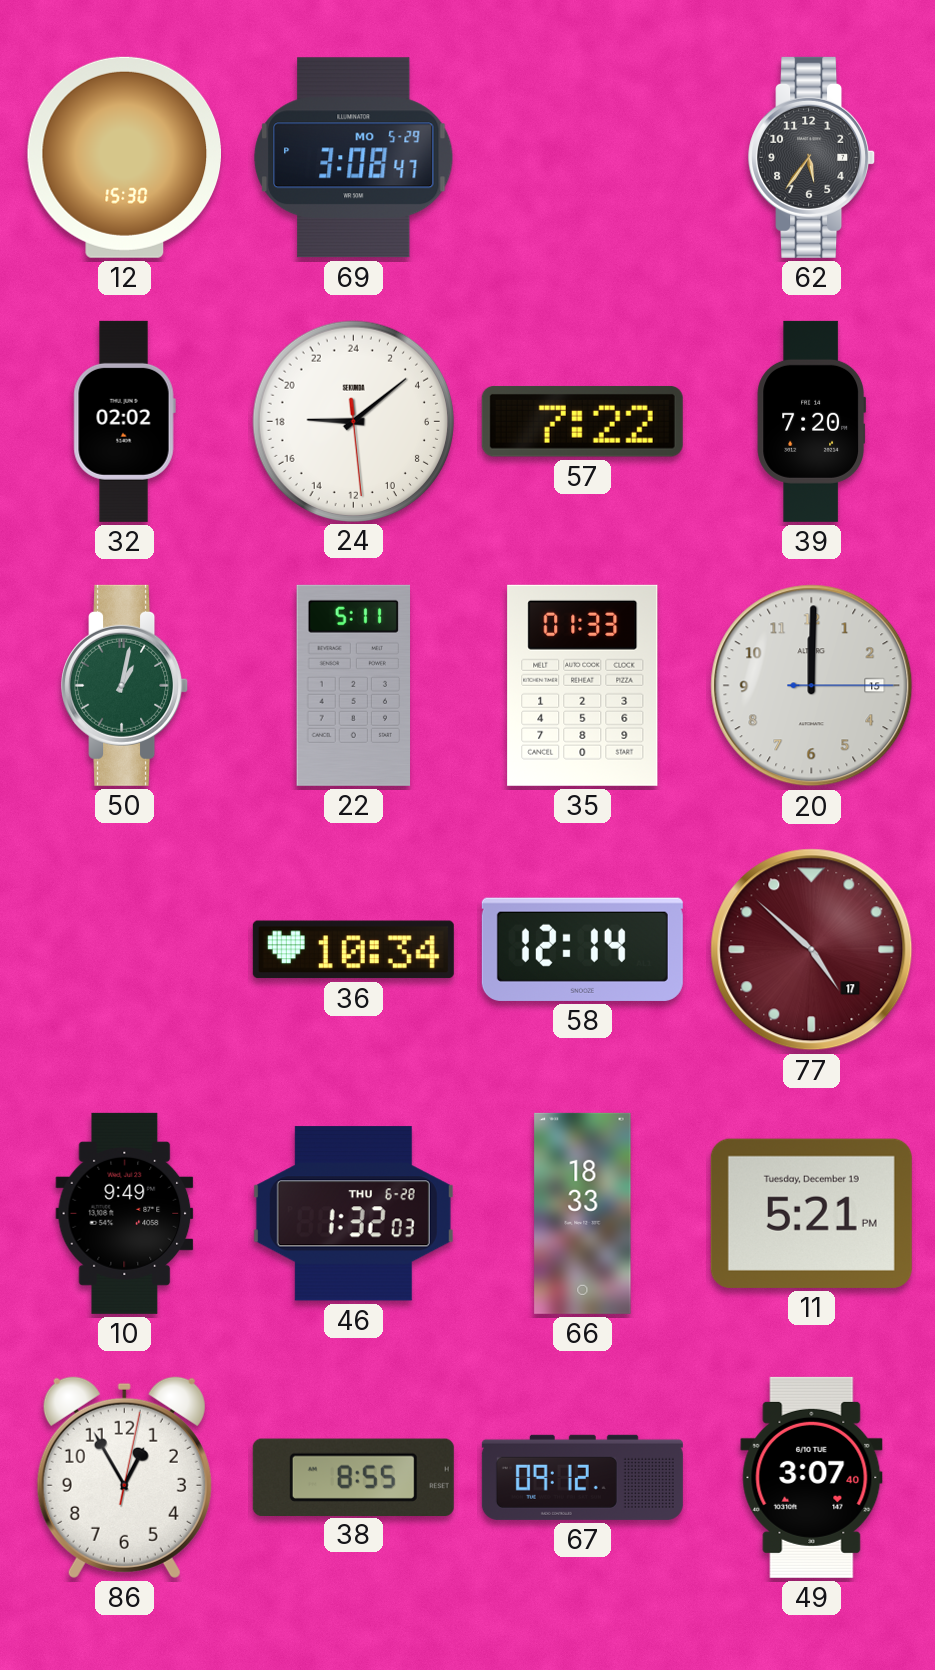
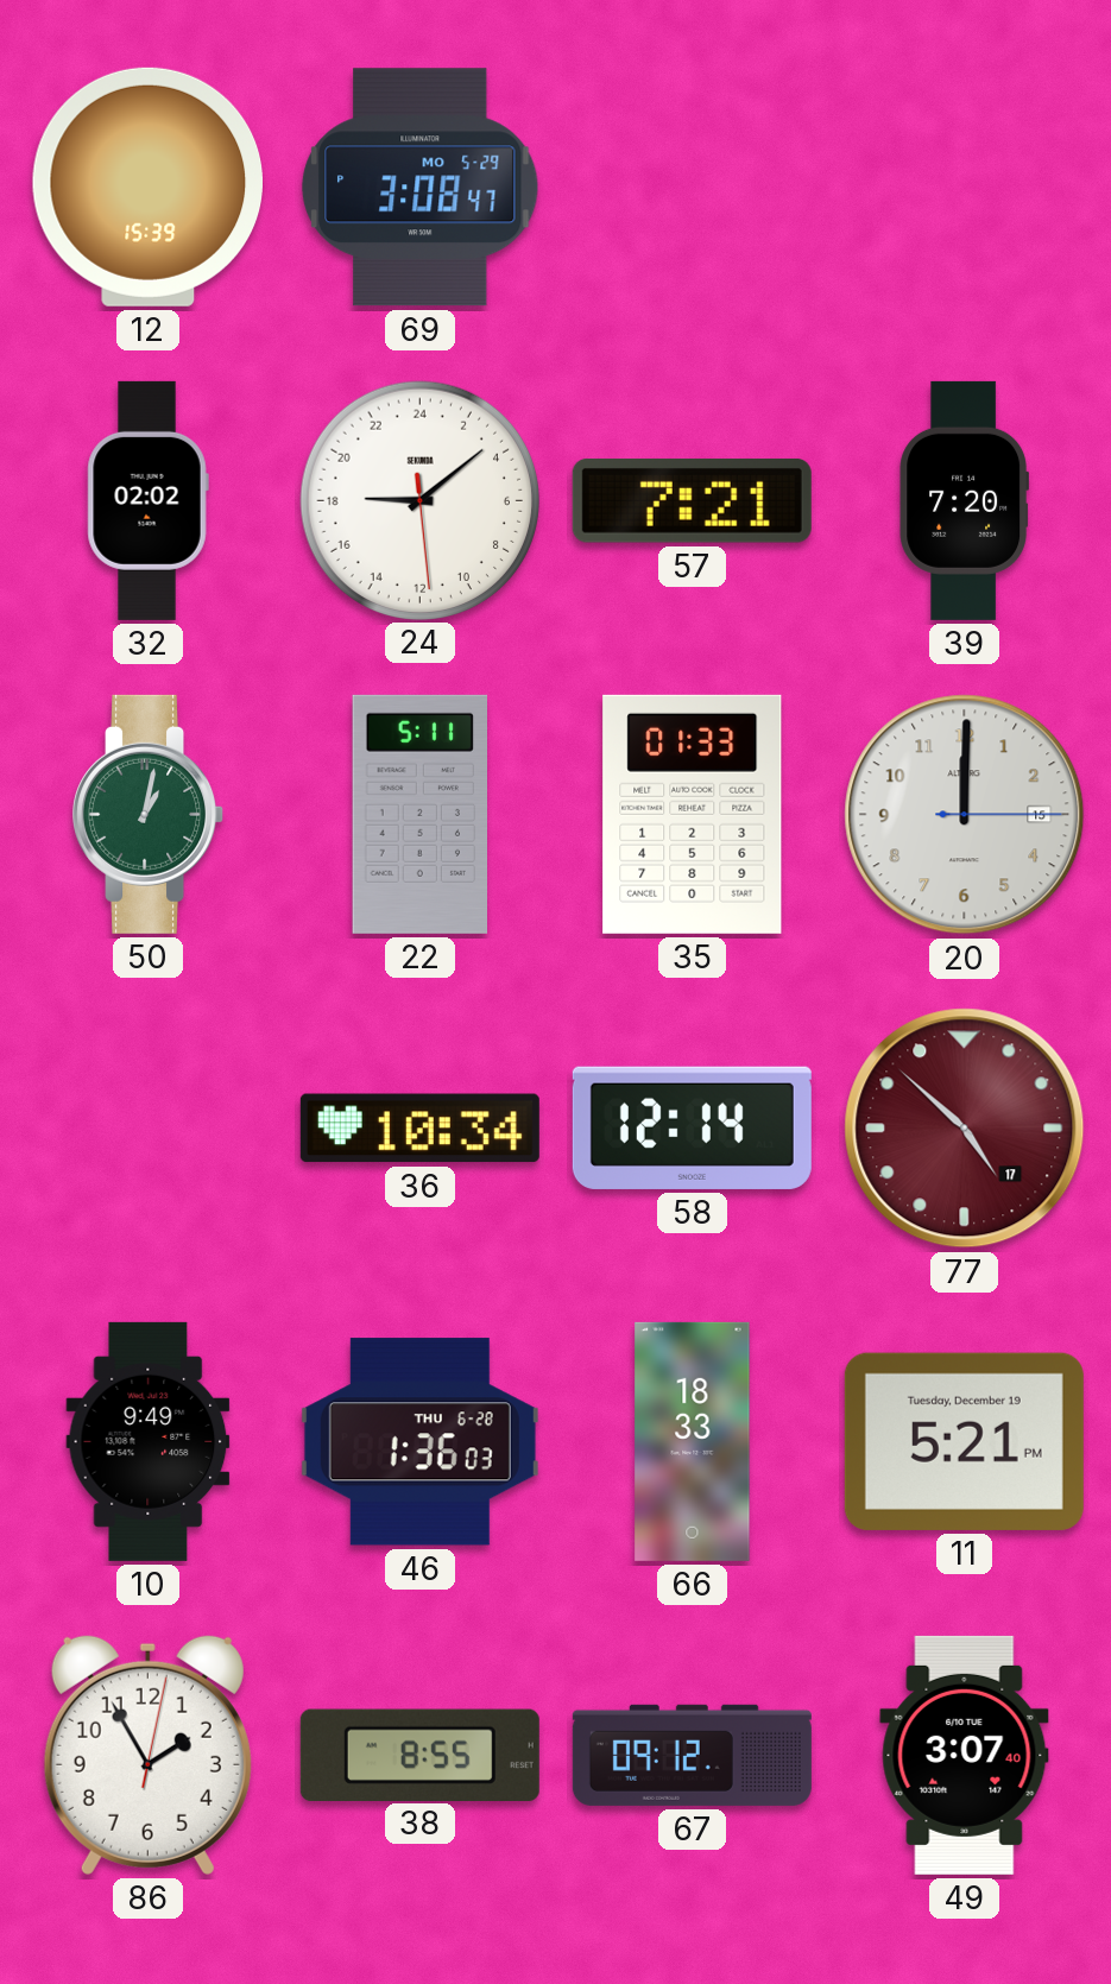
12: 15:30 -> 15:39 (147, 187)
62: 5:36 -> none (812, 157)
57: 7:22 -> 7:21 (692, 500)
46: 1:32 -> 1:36 (419, 1442)
86: 12:55 -> 1:55 (147, 1755)
